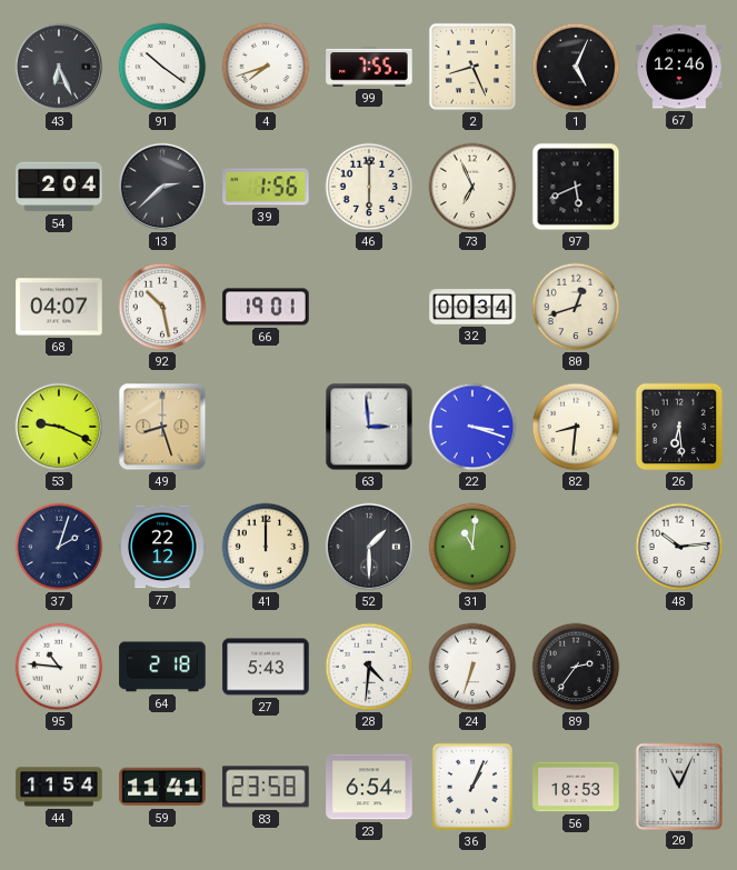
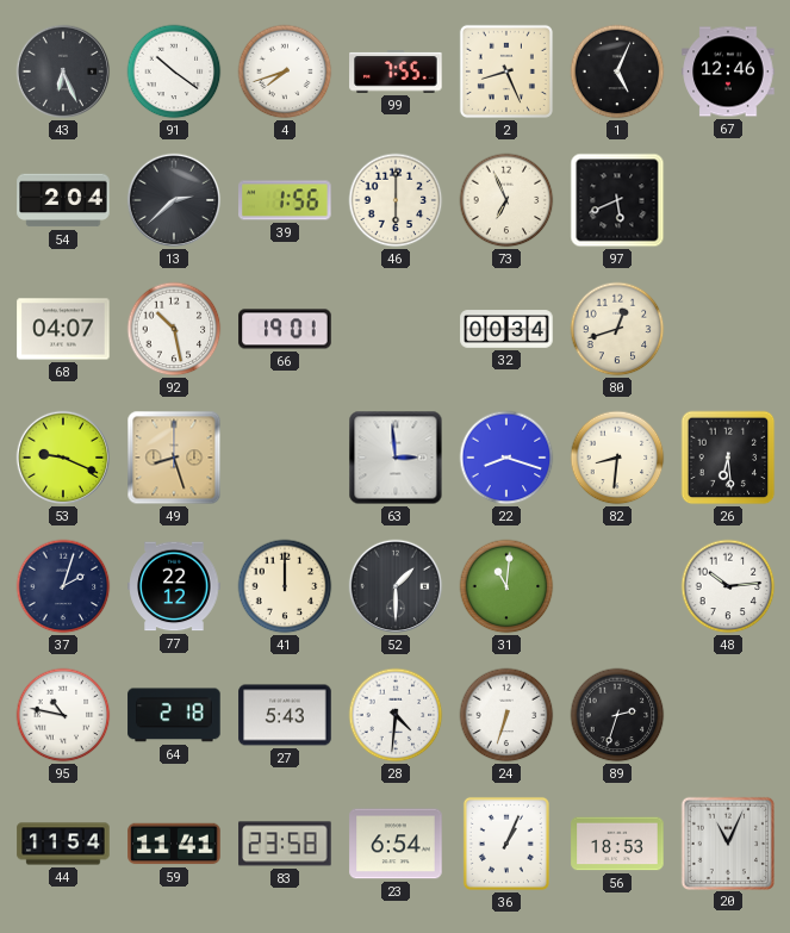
22: 3:18 -> 8:18 (506, 458)
95: 10:46 -> 10:47 (63, 715)
89: 2:36 -> 2:33 (617, 715)
